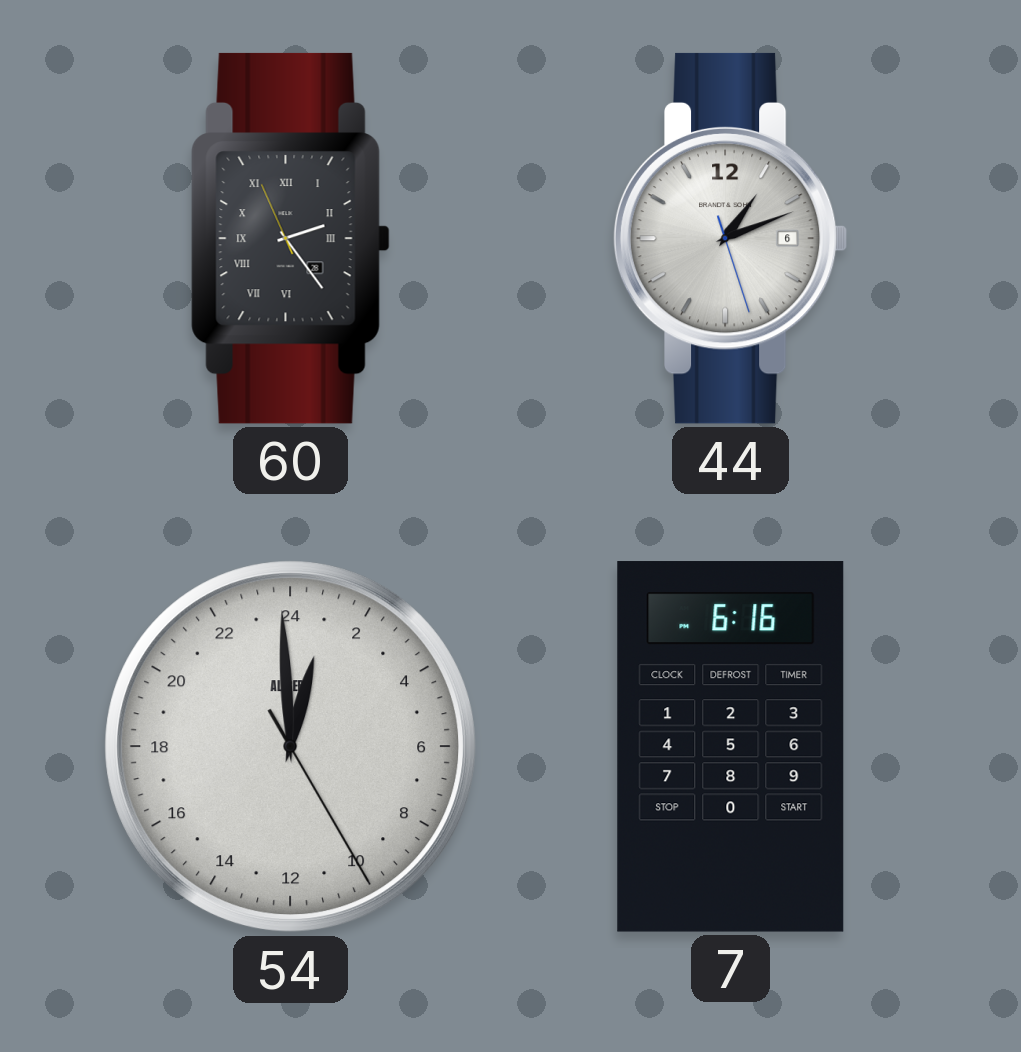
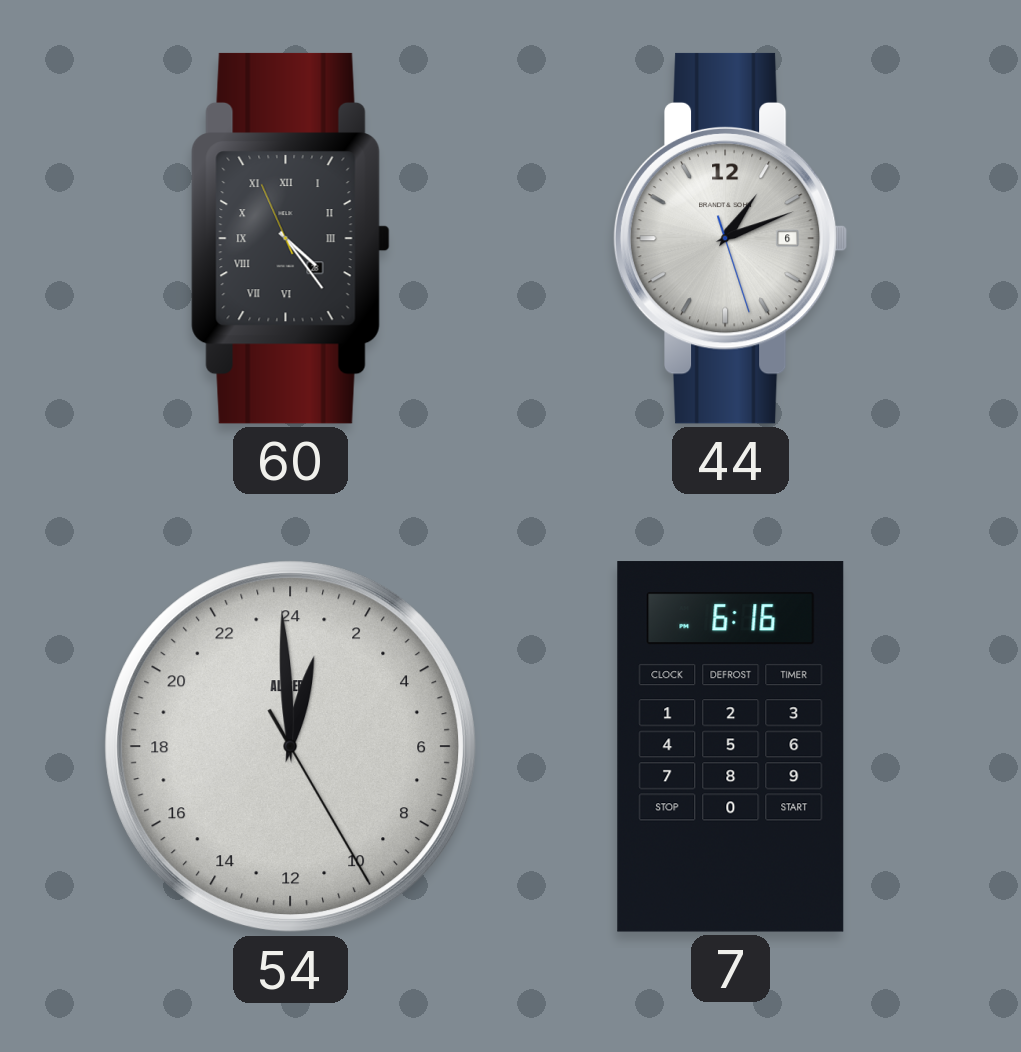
60: 2:23 -> 4:23 (291, 238)
